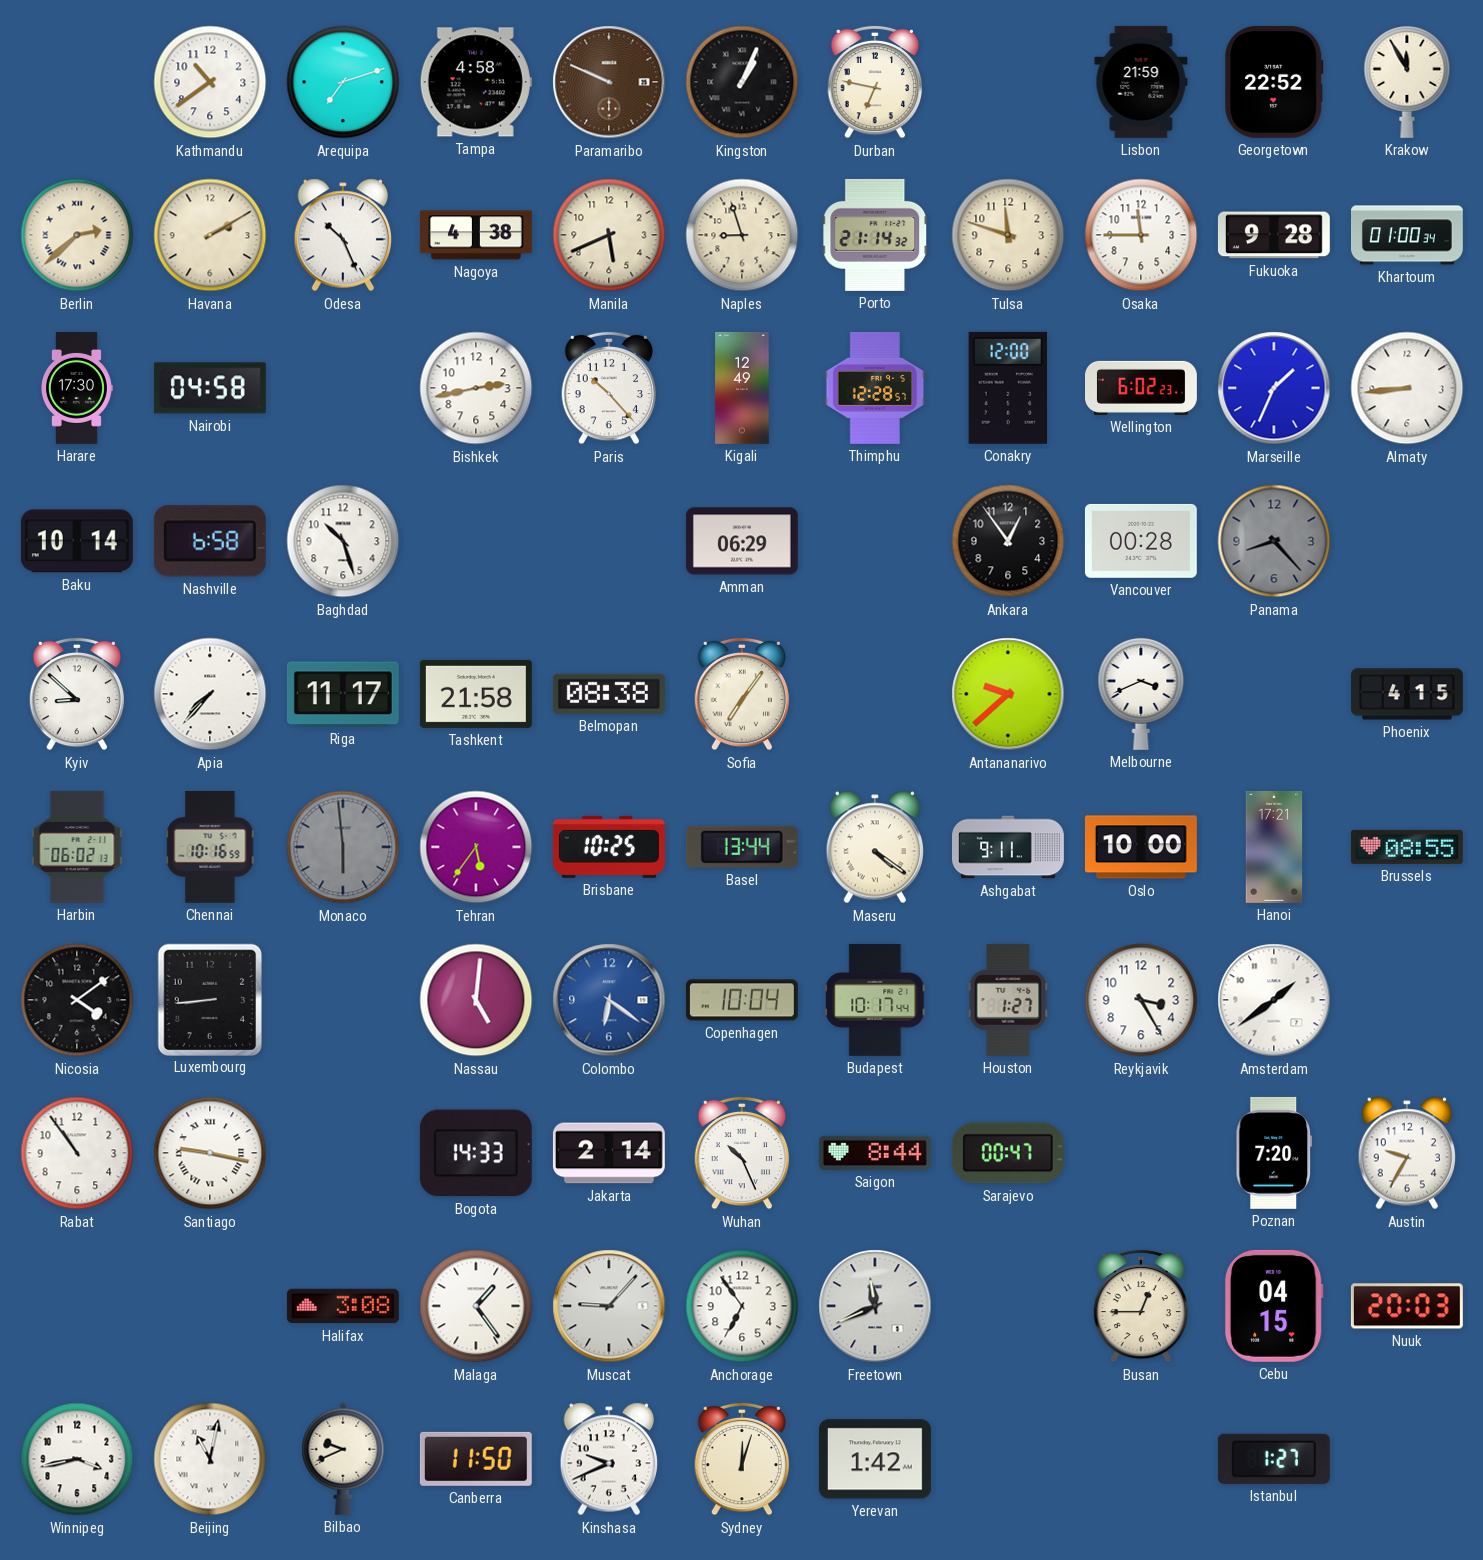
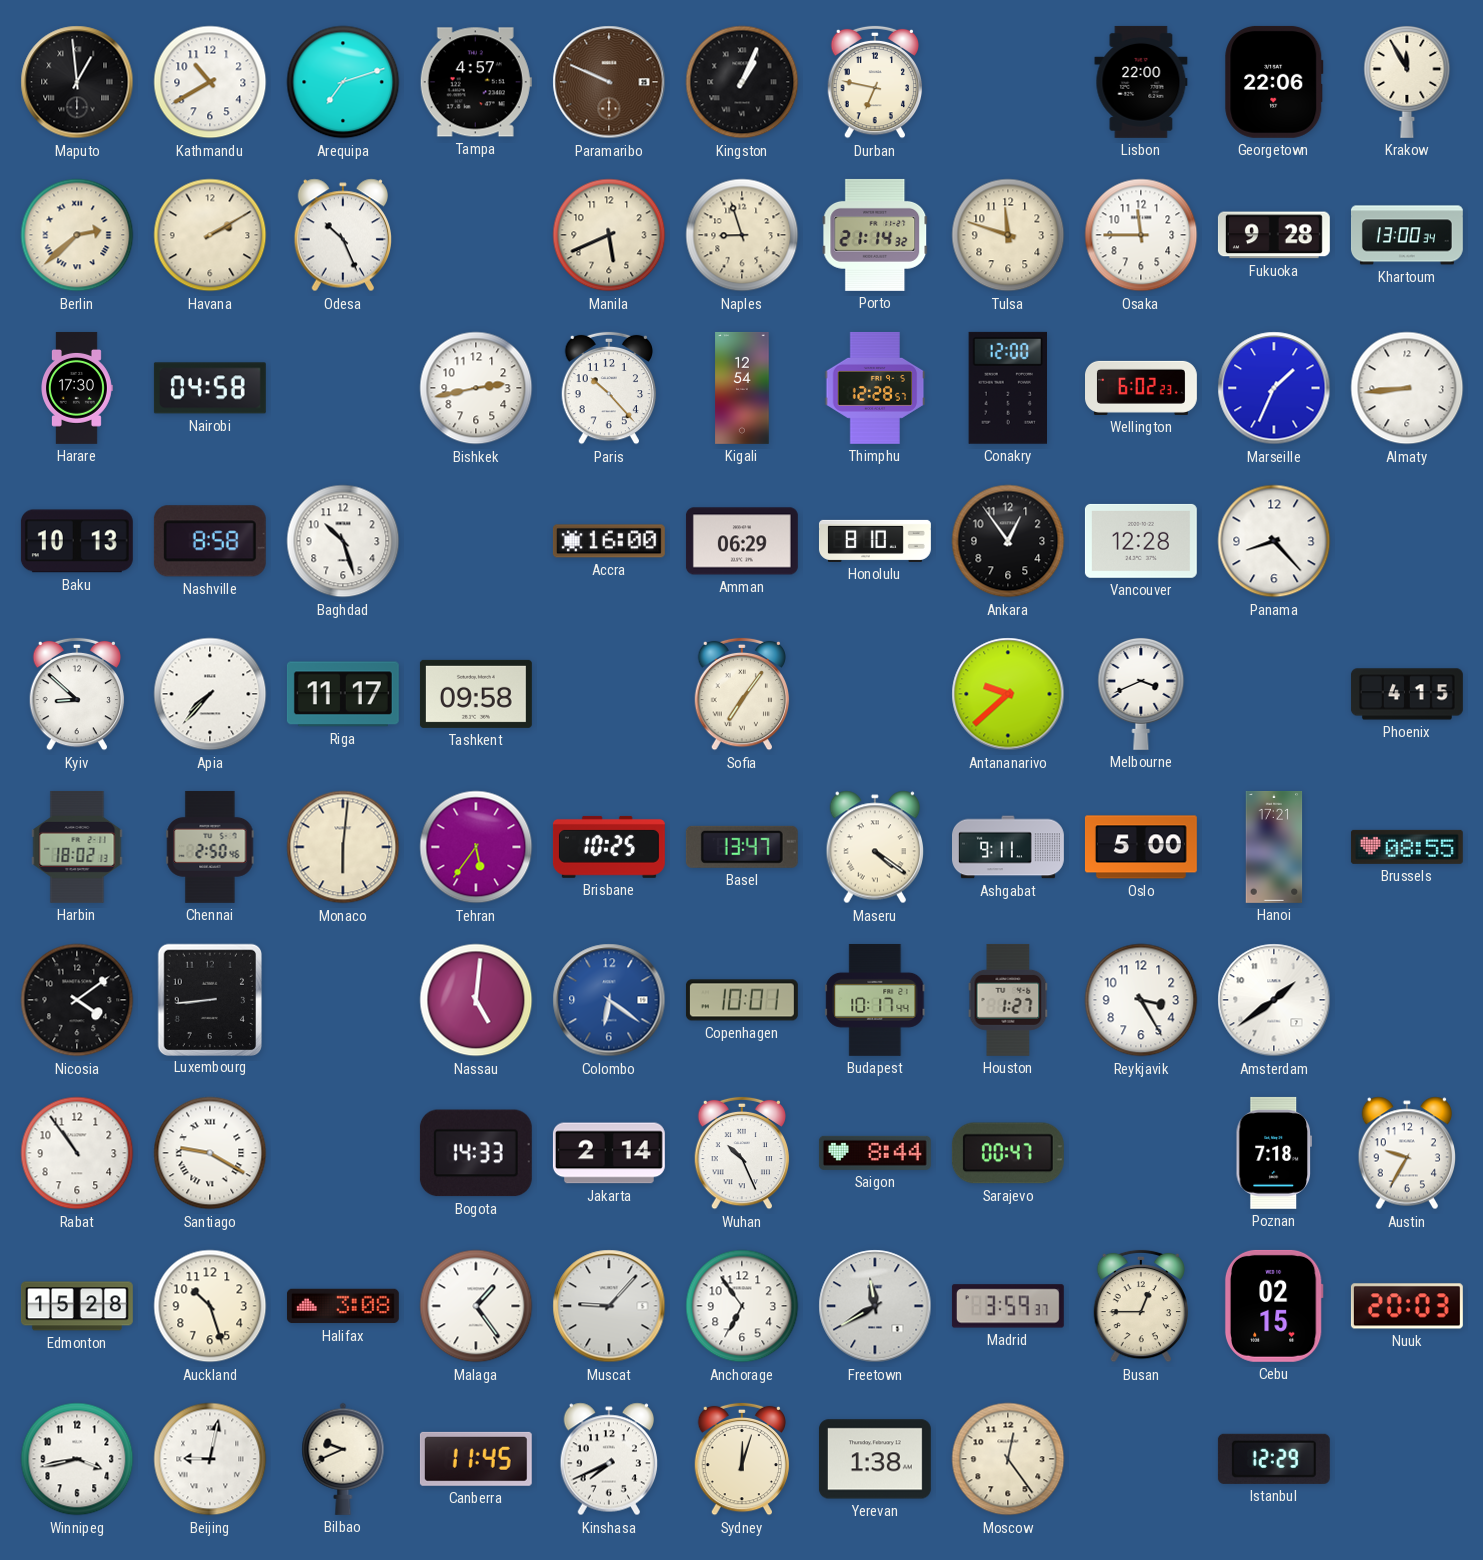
Maputo: none -> 12:59 (77, 82)
Kathmandu: 10:39 -> 10:40 (210, 82)
Tampa: 4:58 -> 4:57 (476, 82)
Lisbon: 21:59 -> 22:00 (1141, 82)
Georgetown: 22:52 -> 22:06 (1274, 82)
Nagoya: 4:38 -> none (476, 235)
Khartoum: 01:00 -> 13:00 (1407, 235)
Kigali: 12:49 -> 12:54 (742, 388)
Baku: 10:14 -> 10:13 (77, 541)
Nashville: 6:58 -> 8:58 (210, 541)
Accra: none -> 16:00 (609, 541)
Honolulu: none -> 8:10 (875, 541)
Vancouver: 00:28 -> 12:28 (1141, 541)
Panama dial: grey -> white (1274, 541)
Tashkent: 21:58 -> 09:58 (476, 694)
Belmopan: 08:38 -> none (609, 694)
Harbin: 06:02 -> 18:02 (77, 847)
Chennai: 10:16 -> 2:50 (210, 847)
Monaco: 5:59 -> 6:01 (343, 847)
Monaco dial: grey -> cream (343, 847)
Basel: 13:44 -> 13:47 (742, 847)
Oslo: 10:00 -> 5:00 (1141, 847)
Copenhagen: 10:04 -> 10:01 (742, 1000)
Santiago: 9:17 -> 9:20 (210, 1153)
Poznan: 7:20 -> 7:18 (1273, 1153)
Edmonton: none -> 15:28 (77, 1306)
Auckland: none -> 10:27 (210, 1306)
Freetown: 11:41 -> 11:40 (875, 1306)
Madrid: none -> 3:59 (1008, 1306)
Cebu: 04:15 -> 02:15 (1274, 1306)
Beijing: 11:02 -> 9:02 (210, 1459)
Canberra: 11:50 -> 11:45 (476, 1459)
Kinshasa: 9:41 -> 7:41 (609, 1459)
Yerevan: 1:42 -> 1:38 (875, 1459)
Moscow: none -> 12:24 (1008, 1459)
Istanbul: 1:27 -> 12:29 (1274, 1459)
